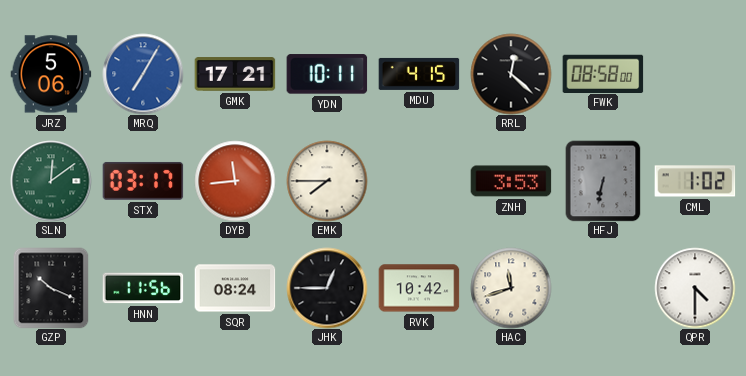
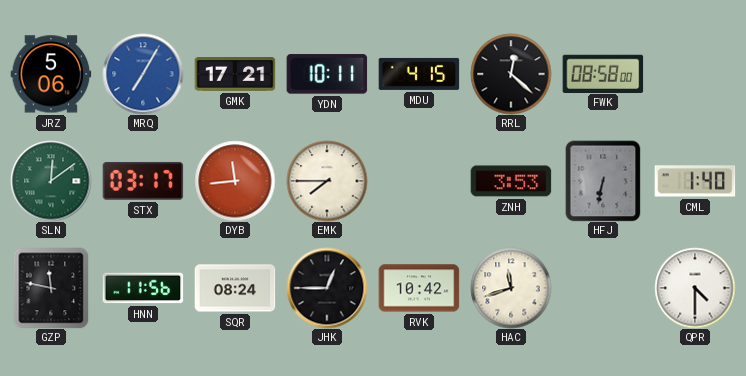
CML: 1:02 -> 1:40 (695, 181)
GZP: 10:19 -> 11:47 (51, 288)
